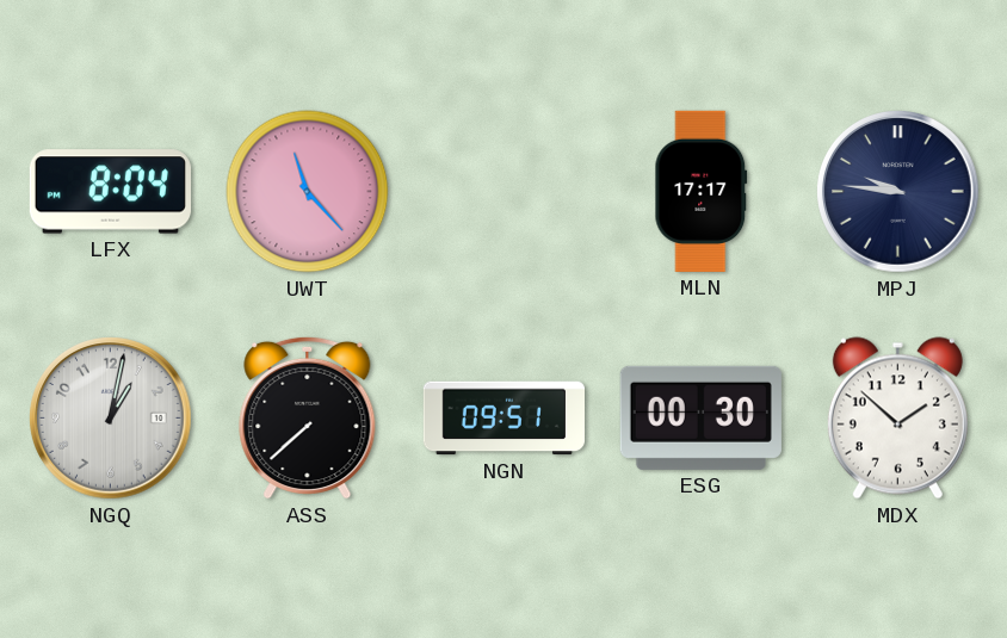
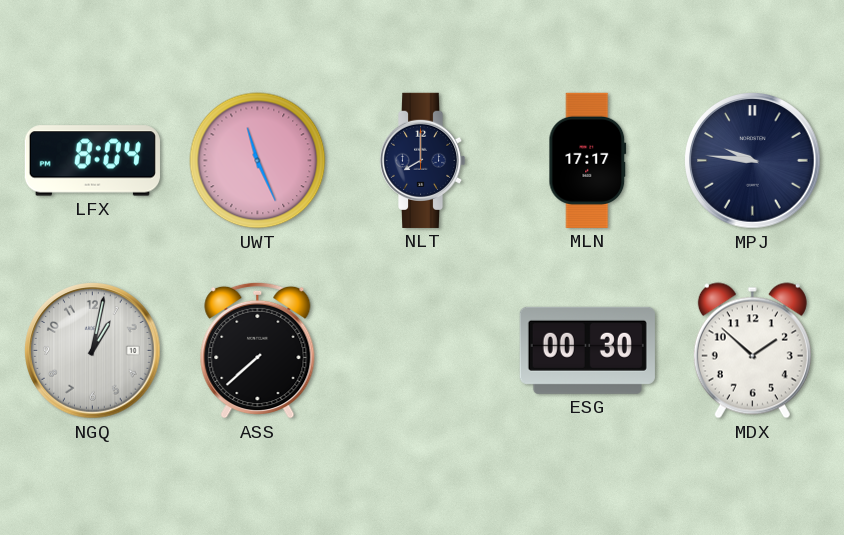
UWT: 11:23 -> 11:26 (258, 161)
NLT: none -> 8:00 (422, 160)
NGN: 09:51 -> none (504, 419)
